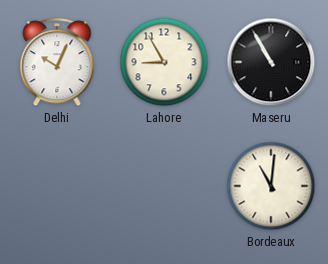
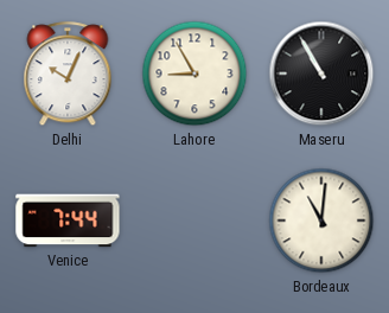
Venice: none -> 7:44 (68, 221)
